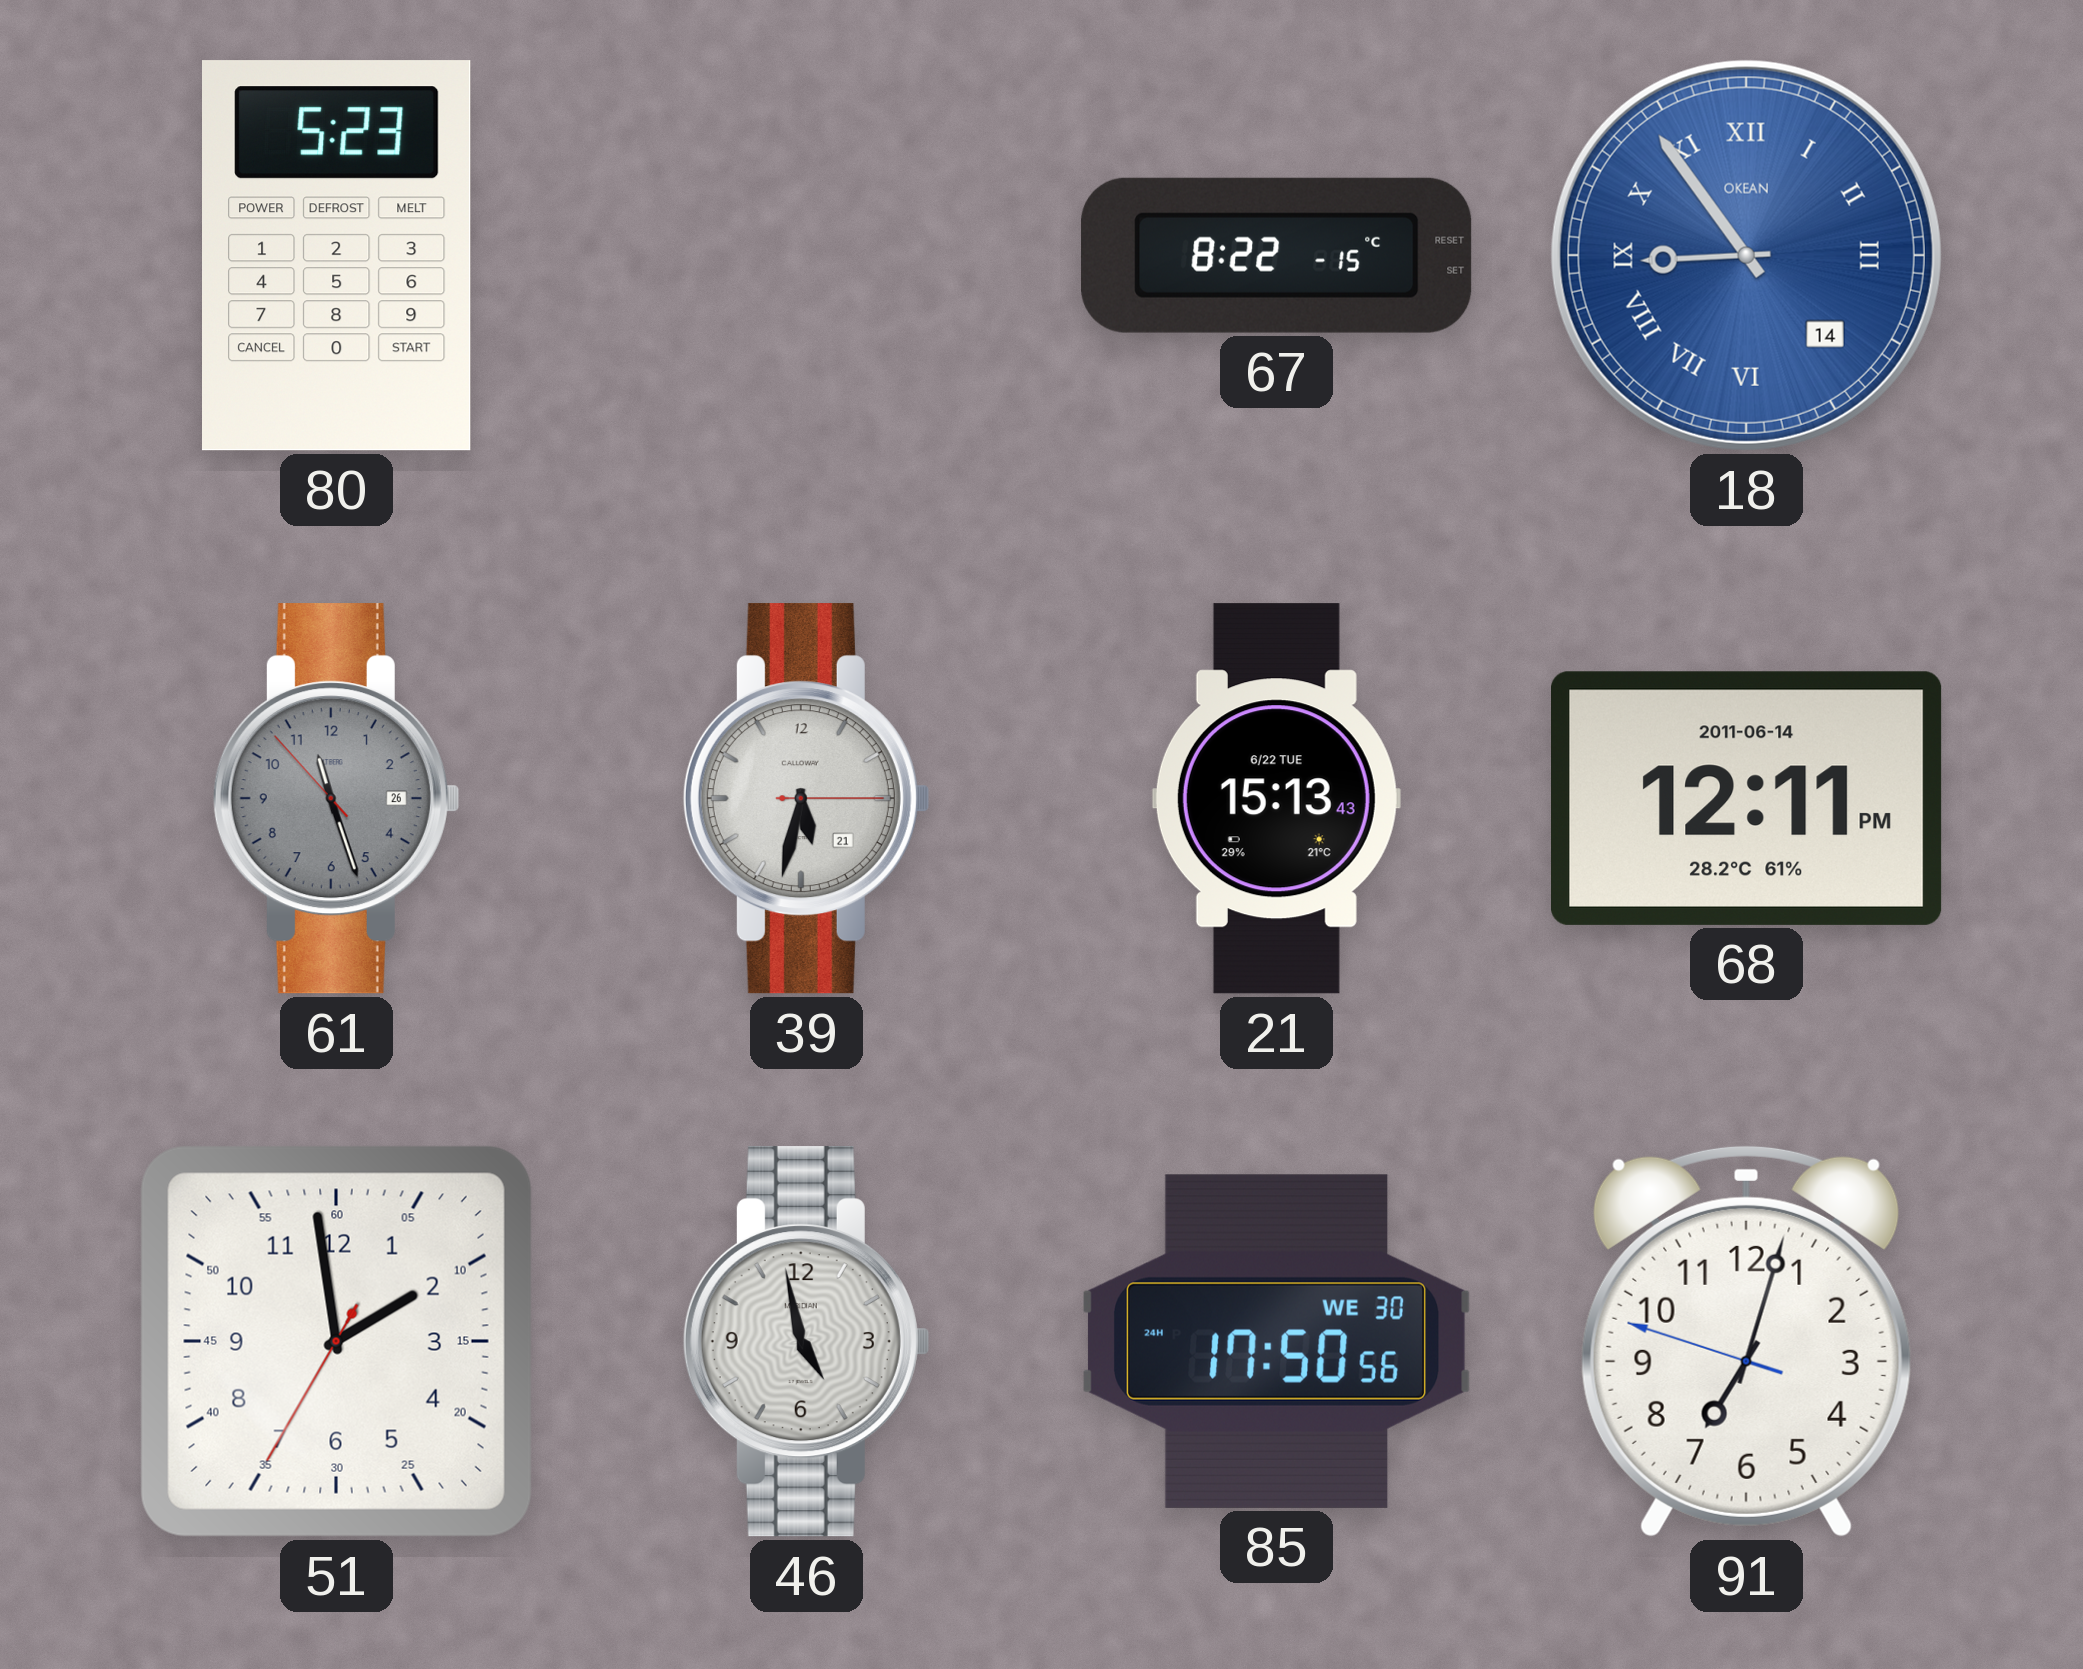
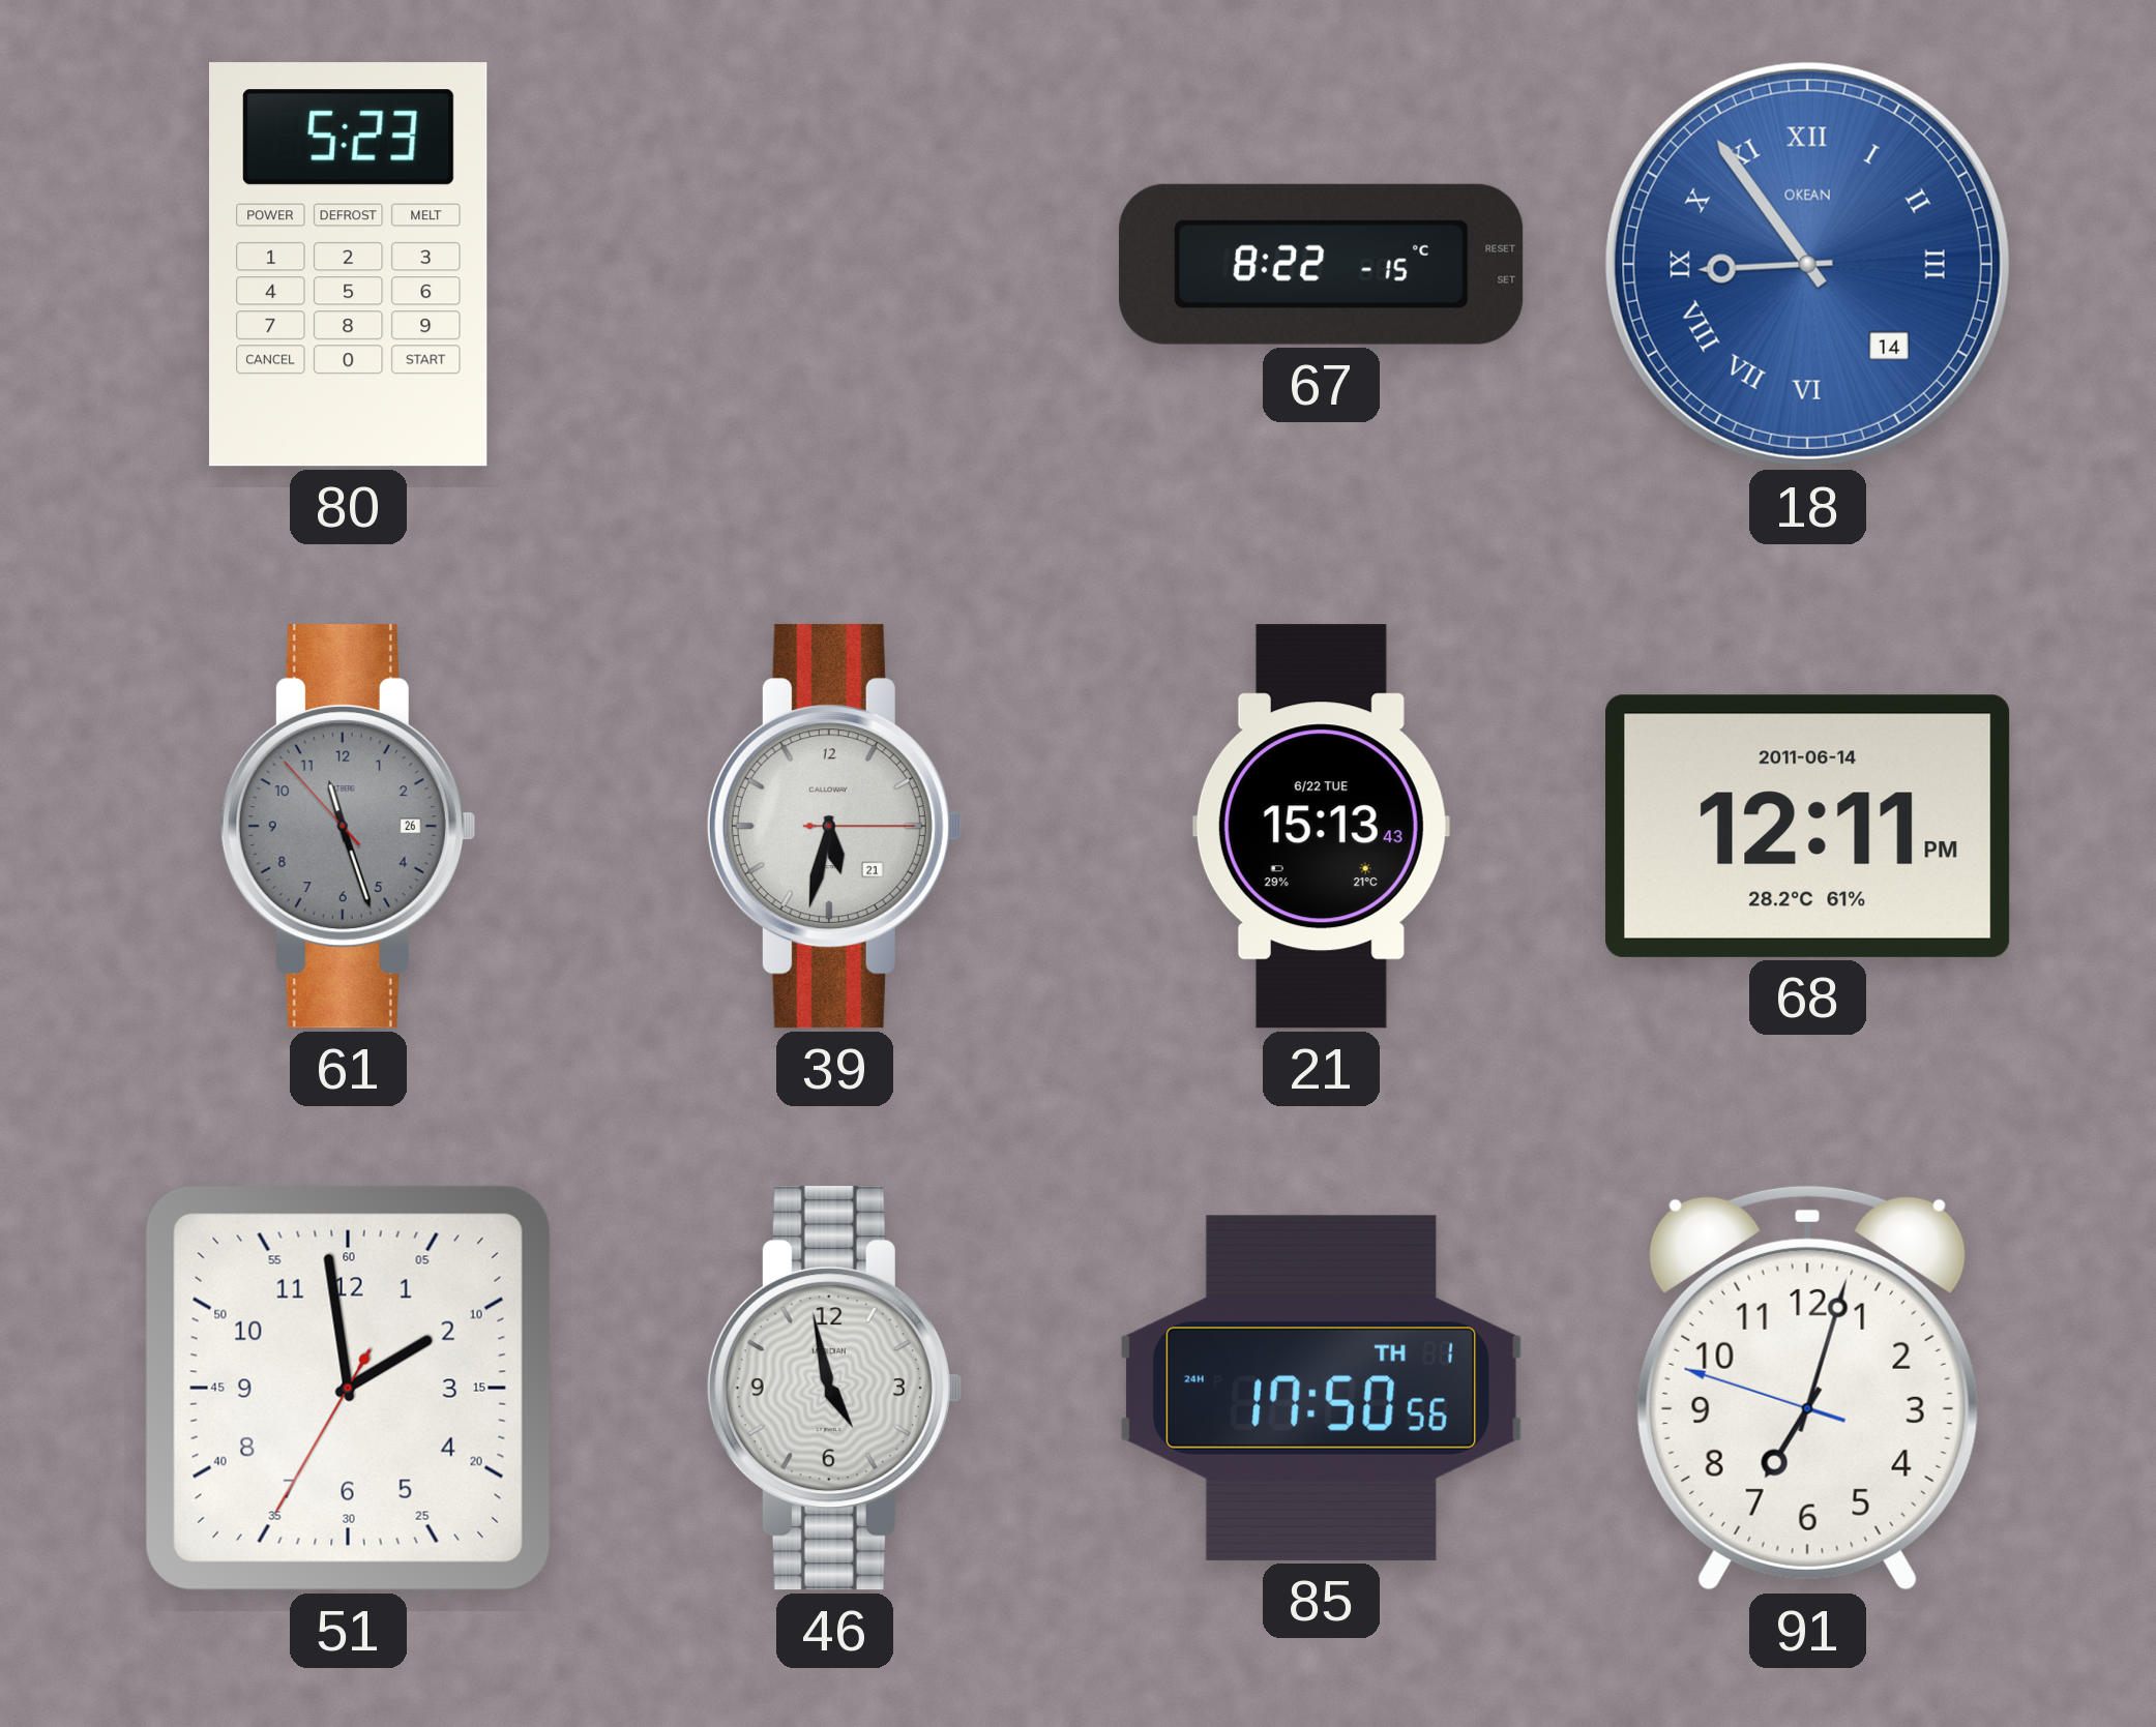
85 date: WE 30 -> TH 1 (1322, 1388)
